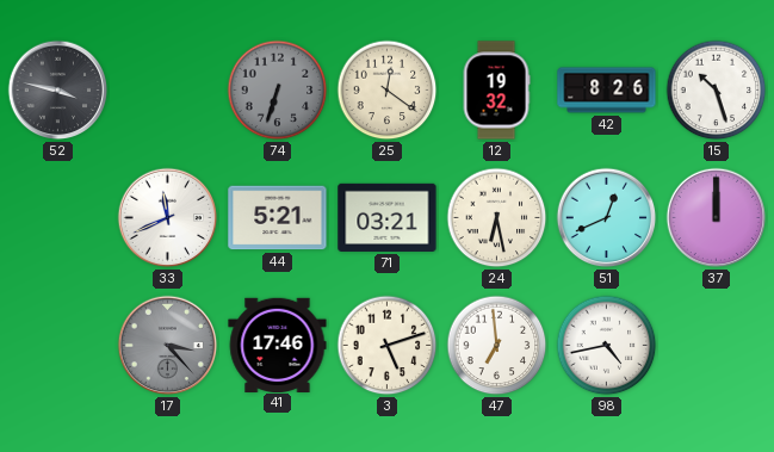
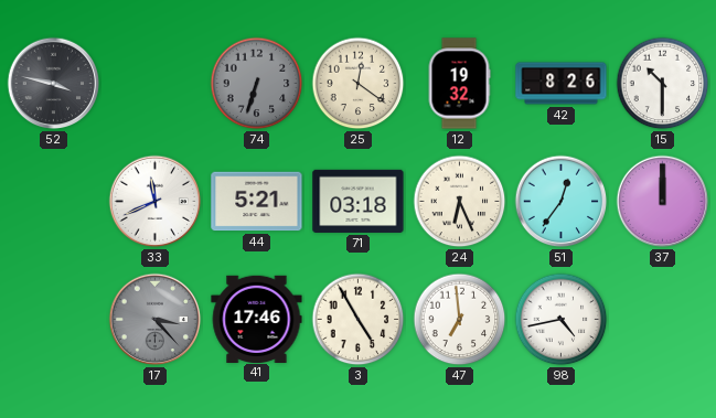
15: 10:27 -> 10:30 (663, 84)
71: 03:21 -> 03:18 (359, 201)
24: 6:28 -> 6:26 (460, 202)
51: 12:41 -> 12:36 (562, 202)
3: 5:12 -> 4:55 (359, 320)
